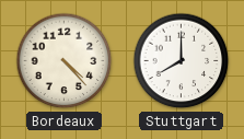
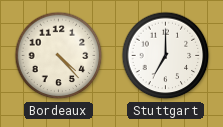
Stuttgart: 8:00 -> 7:00 (166, 56)
